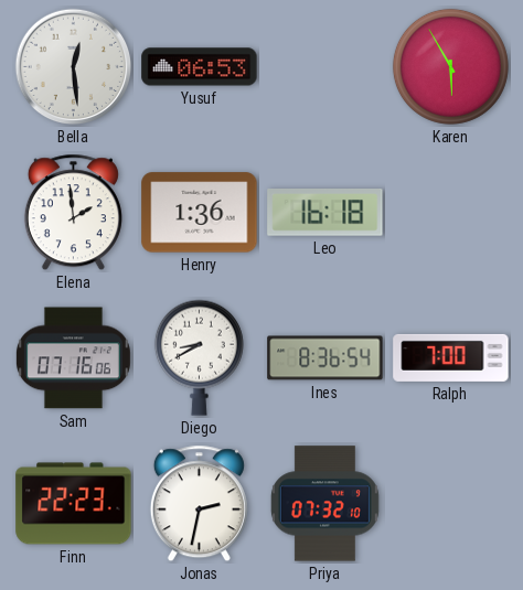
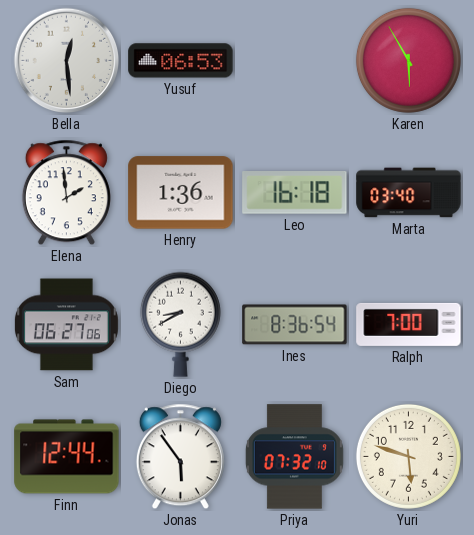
Marta: none -> 03:40 (409, 193)
Sam: 07:16 -> 06:27 (66, 325)
Finn: 22:23 -> 12:44 (67, 457)
Jonas: 2:32 -> 5:54 (180, 457)
Yuri: none -> 5:48 (408, 456)
